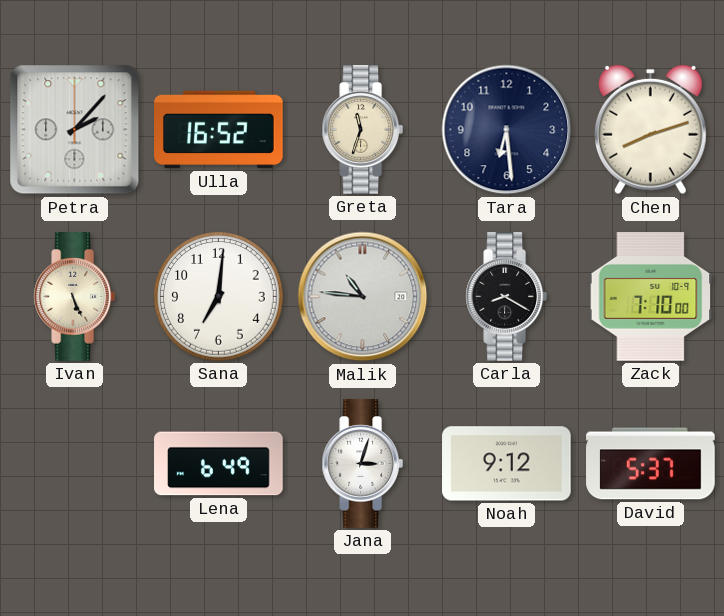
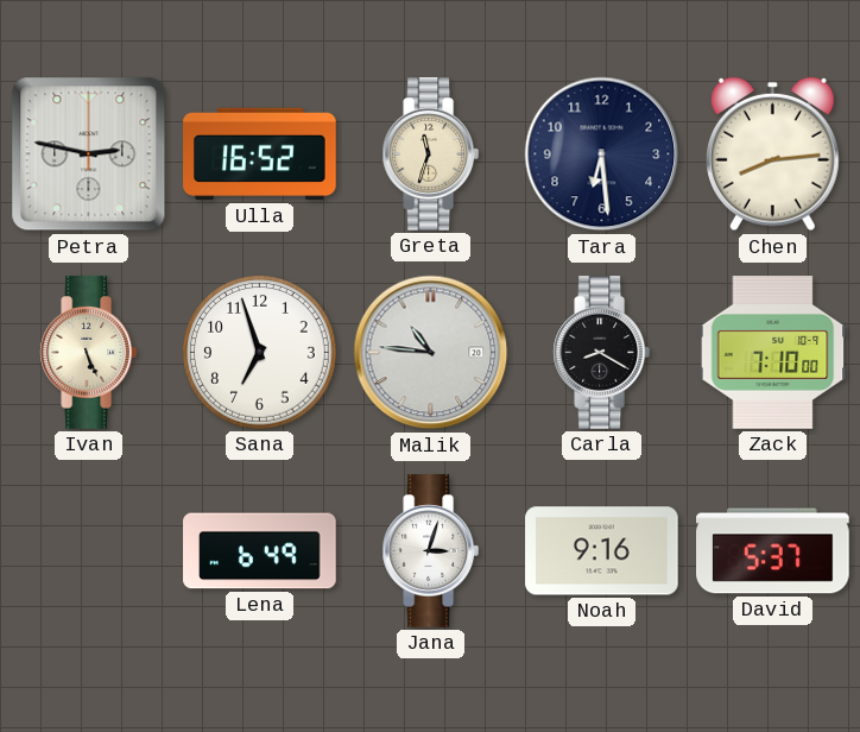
Petra: 2:07 -> 2:47 (89, 154)
Chen: 8:12 -> 8:14 (773, 154)
Sana: 7:01 -> 6:57 (260, 353)
Noah: 9:12 -> 9:16 (602, 551)
